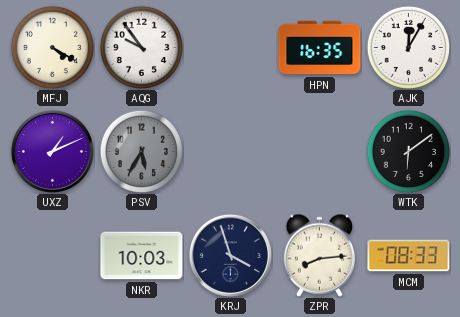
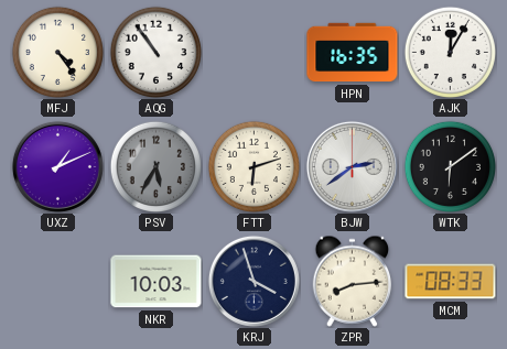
MFJ: 4:20 -> 4:24 (57, 52)
AQG: 9:54 -> 10:54 (155, 52)
FTT: none -> 6:12 (253, 166)
BJW: none -> 2:39 (352, 166)
